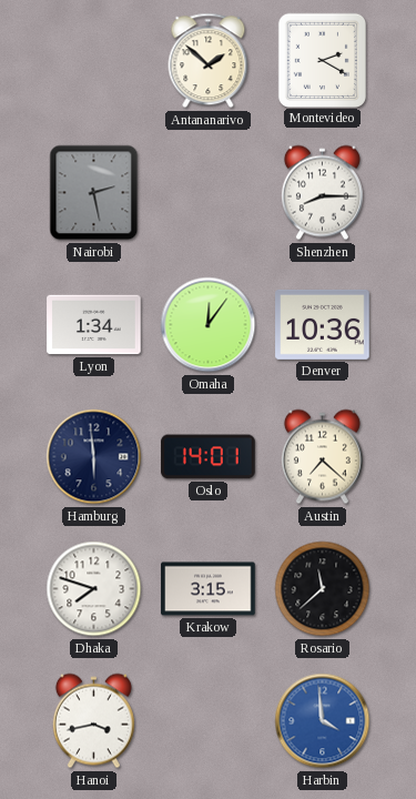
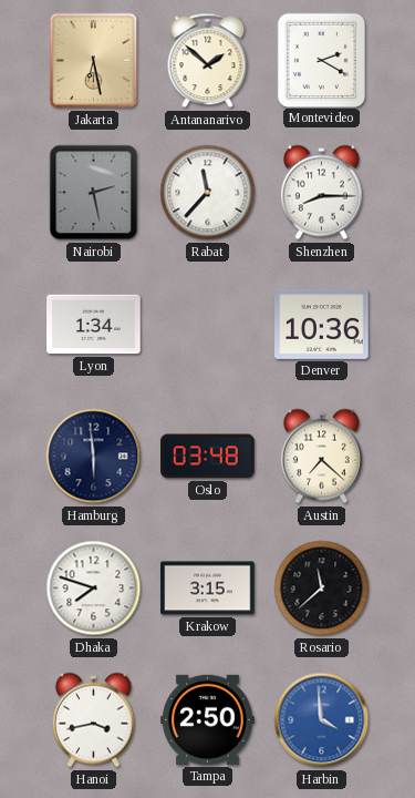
Jakarta: none -> 6:28 (94, 61)
Rabat: none -> 11:37 (208, 193)
Omaha: 12:06 -> none (209, 325)
Oslo: 14:01 -> 03:48 (208, 457)
Tampa: none -> 2:50 (208, 719)
